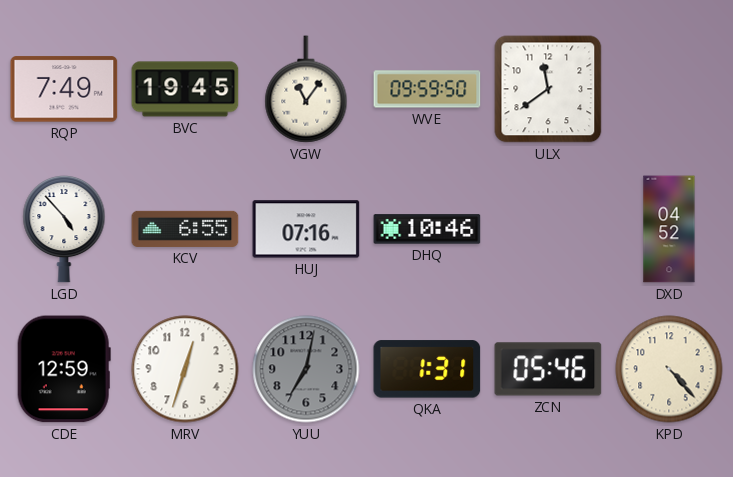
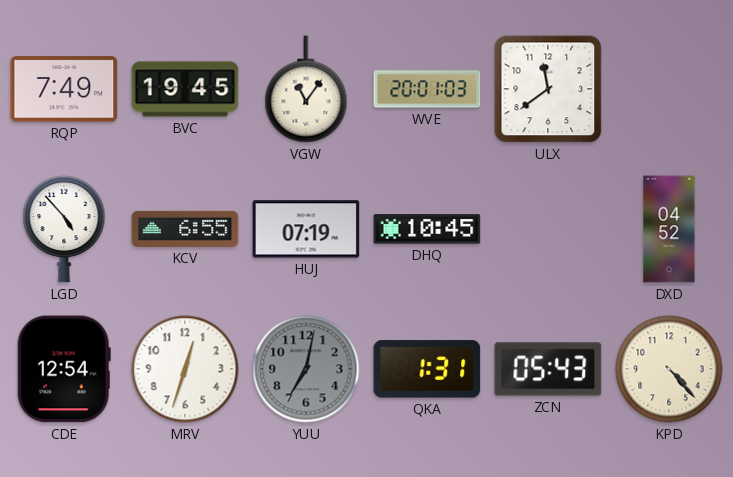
WVE: 09:59 -> 20:01 (427, 89)
HUJ: 07:16 -> 07:19 (306, 229)
DHQ: 10:46 -> 10:45 (427, 229)
CDE: 12:59 -> 12:54 (64, 369)
ZCN: 05:46 -> 05:43 (548, 369)
